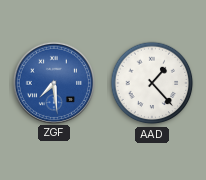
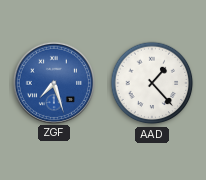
ZGF: 7:29 -> 7:27 (53, 82)
